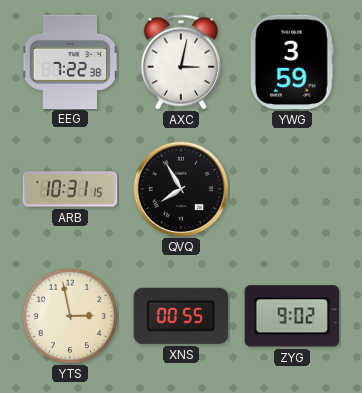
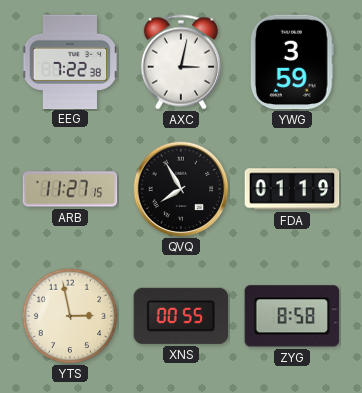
ARB: 10:31 -> 11:27 (70, 189)
FDA: none -> 01:19 (292, 189)
ZYG: 9:02 -> 8:58 (292, 316)
